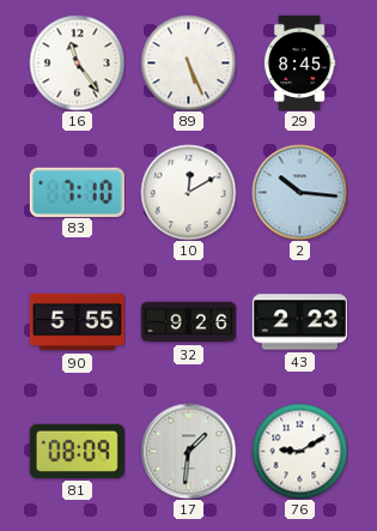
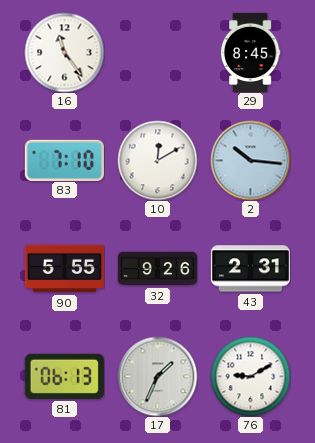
89: 5:26 -> none (188, 62)
43: 2:23 -> 2:31 (250, 269)
81: 08:09 -> 06:13 (64, 376)
17: 1:31 -> 1:34 (157, 376)
